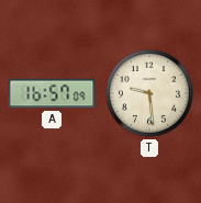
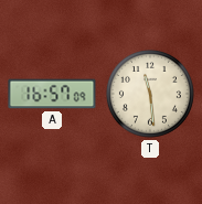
T: 9:29 -> 11:29 (150, 94)
